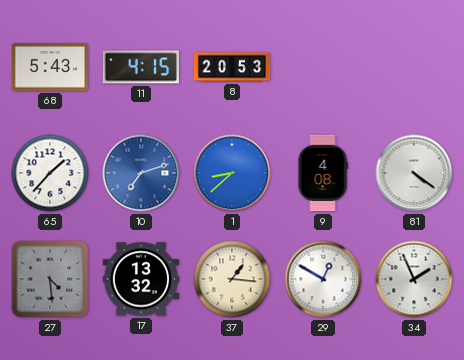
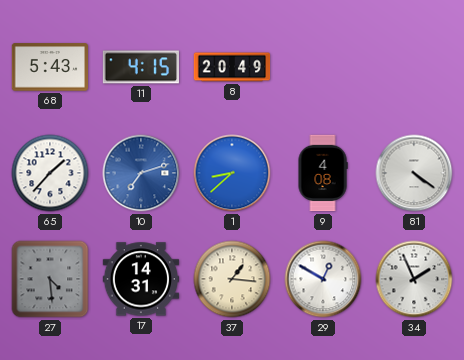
8: 20:53 -> 20:49 (232, 67)
17: 13:32 -> 14:31 (141, 279)
